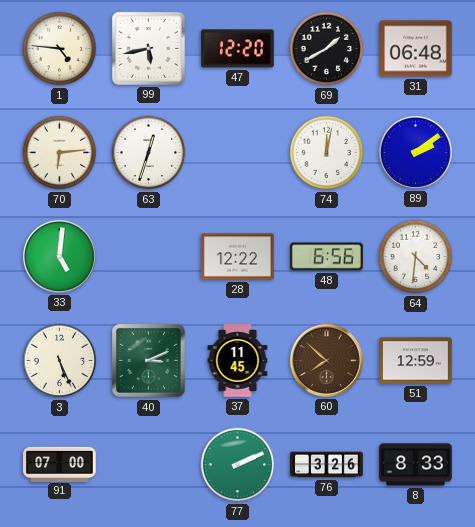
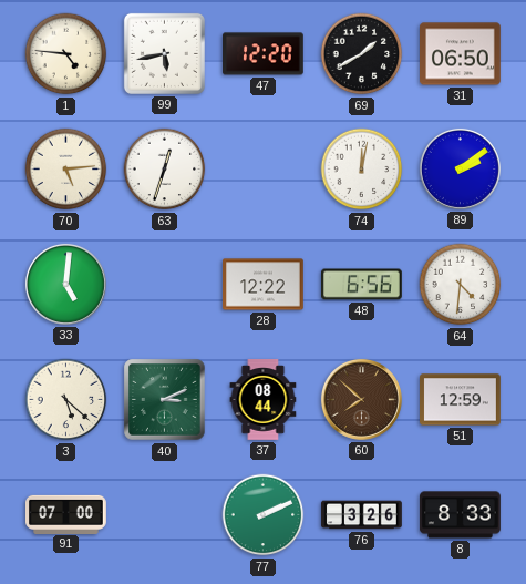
31: 06:48 -> 06:50 (461, 54)
70: 6:14 -> 5:14 (66, 170)
3: 5:26 -> 5:22 (66, 400)
37: 11:45 -> 08:44 (264, 400)
